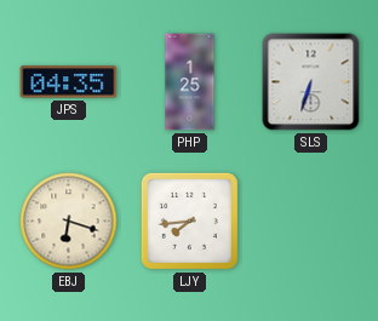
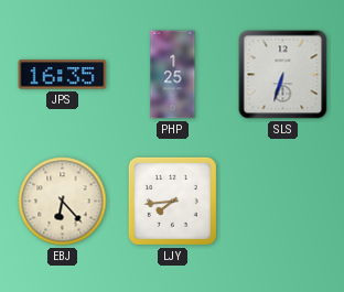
JPS: 04:35 -> 16:35 (63, 75)
EBJ: 6:18 -> 6:23 (63, 202)
